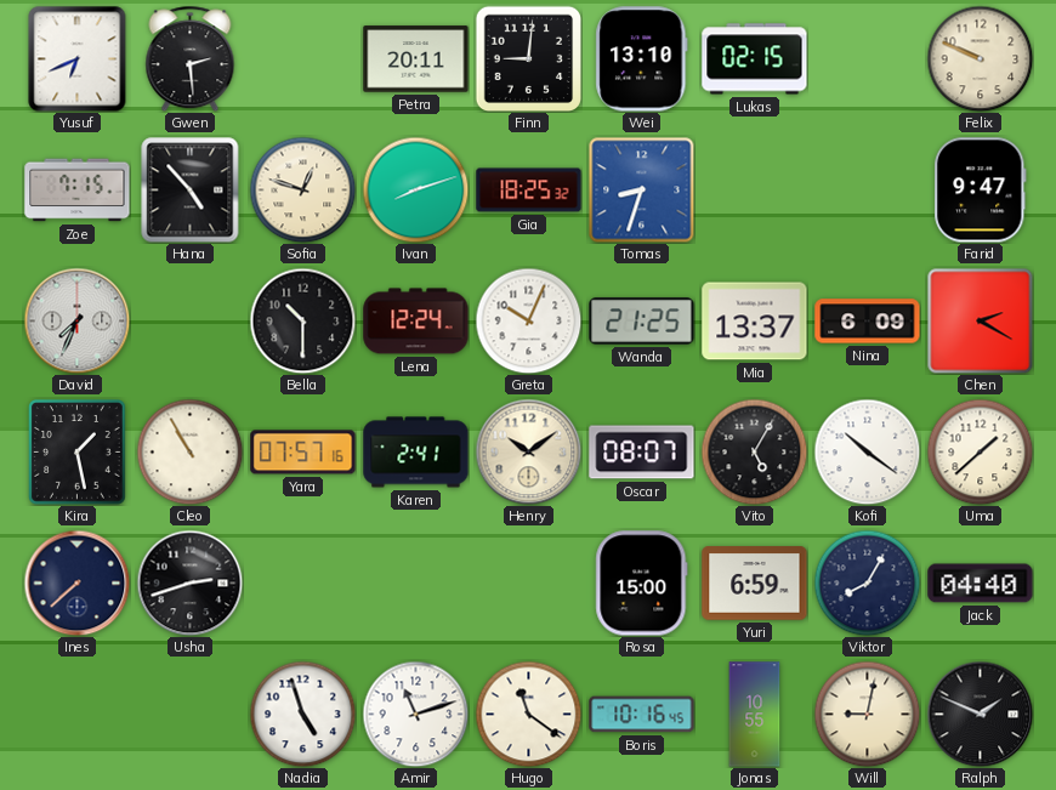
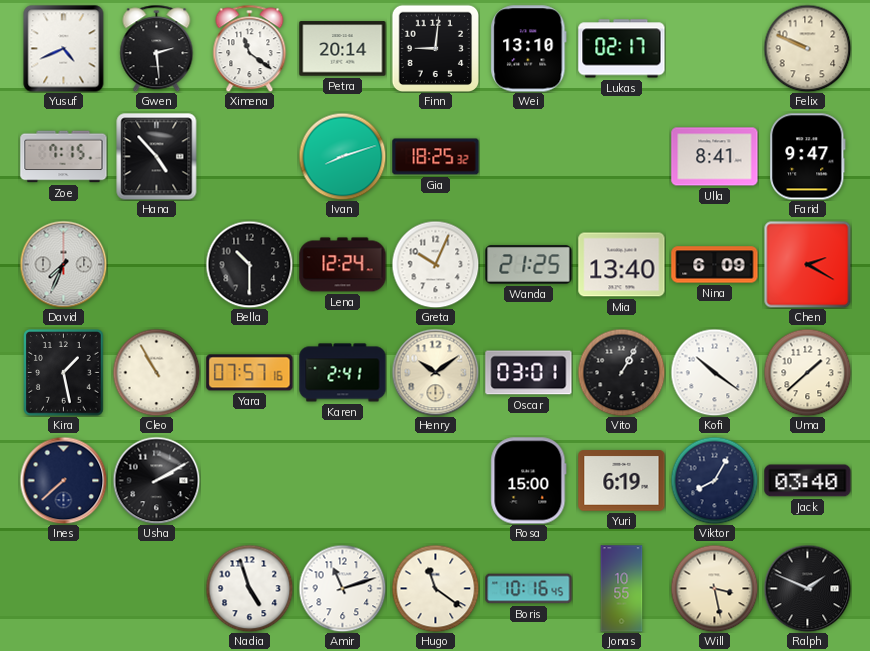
Yusuf: 6:41 -> 4:41 (64, 48)
Ximena: none -> 11:21 (250, 48)
Petra: 20:11 -> 20:14 (343, 49)
Lukas: 02:15 -> 02:17 (622, 49)
Sofia: 12:48 -> none (302, 189)
Tomas: 8:33 -> none (641, 189)
Ulla: none -> 8:41 (715, 157)
Mia: 13:37 -> 13:40 (622, 265)
Oscar: 08:07 -> 03:01 (529, 373)
Vito: 5:05 -> 1:05 (621, 372)
Usha: 2:42 -> 2:10 (156, 480)
Yuri: 6:59 -> 6:19 (622, 481)
Jack: 04:40 -> 03:40 (808, 481)
Will: 9:02 -> 3:28 (714, 588)
